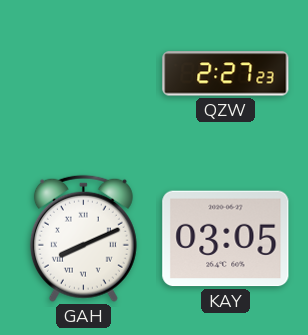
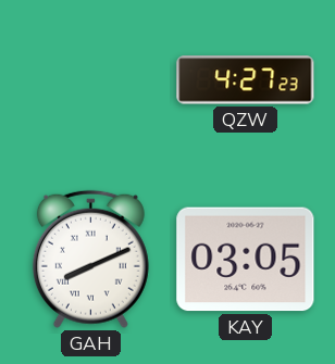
QZW: 2:27 -> 4:27 (246, 80)
